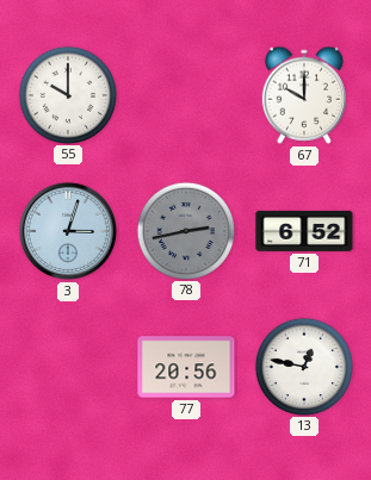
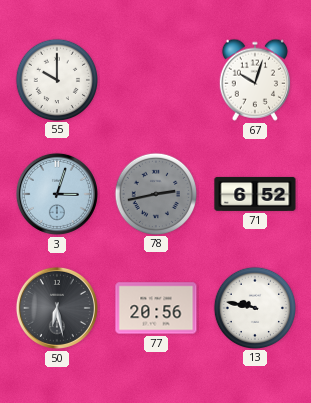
67: 10:00 -> 10:03 (255, 80)
50: none -> 6:28 (57, 308)
13: 12:47 -> 9:47 (254, 307)
